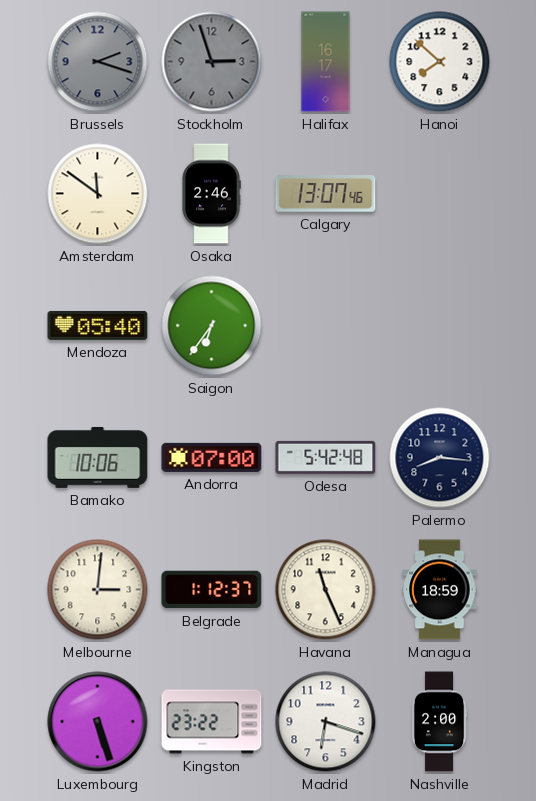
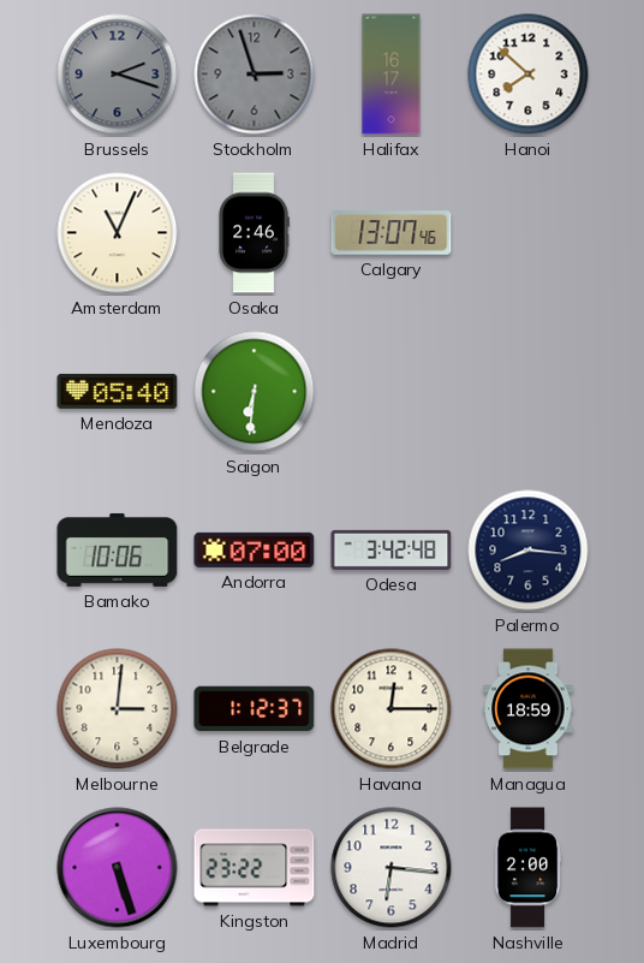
Amsterdam: 11:51 -> 11:04 (118, 233)
Saigon: 6:36 -> 6:31 (255, 392)
Odesa: 5:42 -> 3:42 (392, 549)
Havana: 11:26 -> 12:15 (392, 709)
Madrid: 6:18 -> 6:16 (392, 868)
